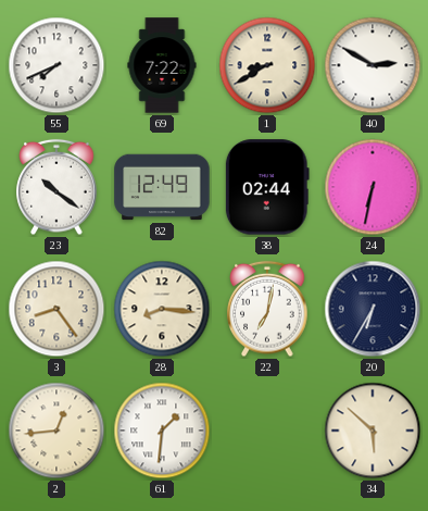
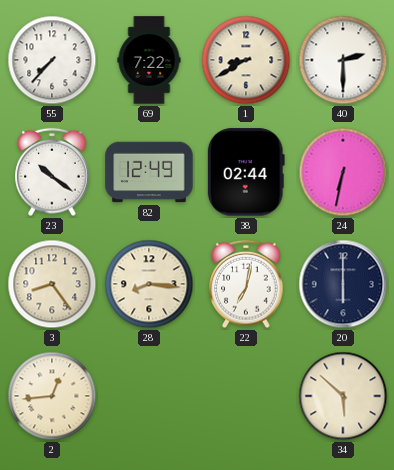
55: 7:41 -> 7:37 (52, 60)
40: 2:50 -> 2:30 (343, 60)
20: 6:35 -> 6:00 (343, 284)
61: 1:31 -> none (162, 431)
